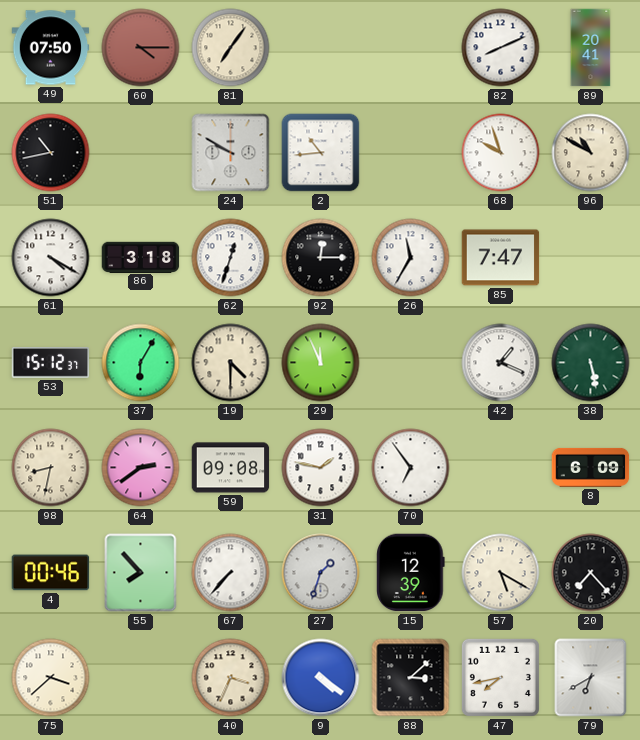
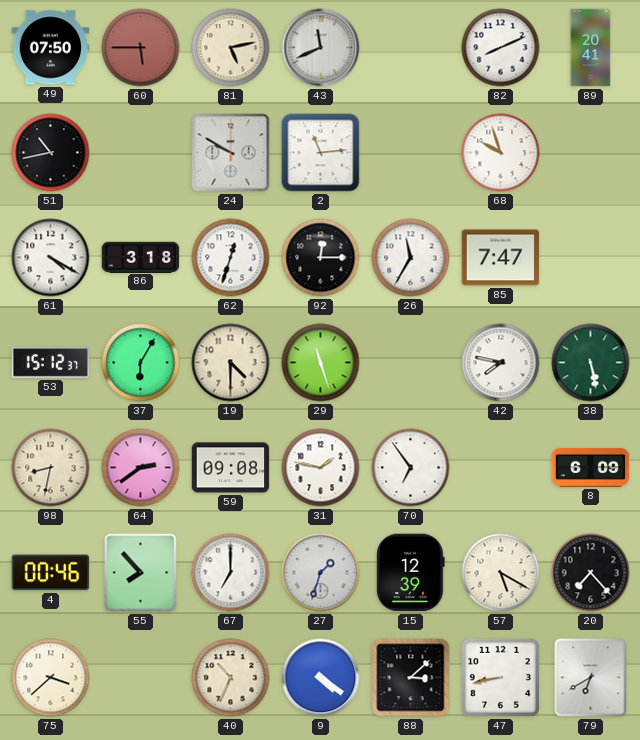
60: 4:15 -> 5:45 (141, 48)
81: 7:06 -> 5:13 (231, 48)
43: none -> 11:41 (321, 48)
2: 10:44 -> 11:14 (321, 153)
96: 10:50 -> none (591, 153)
29: 11:56 -> 11:27 (321, 363)
42: 1:19 -> 7:47 (501, 363)
67: 7:37 -> 7:00 (231, 573)
40: 3:34 -> 10:34 (231, 678)
47: 7:43 -> 8:43 (500, 677)
